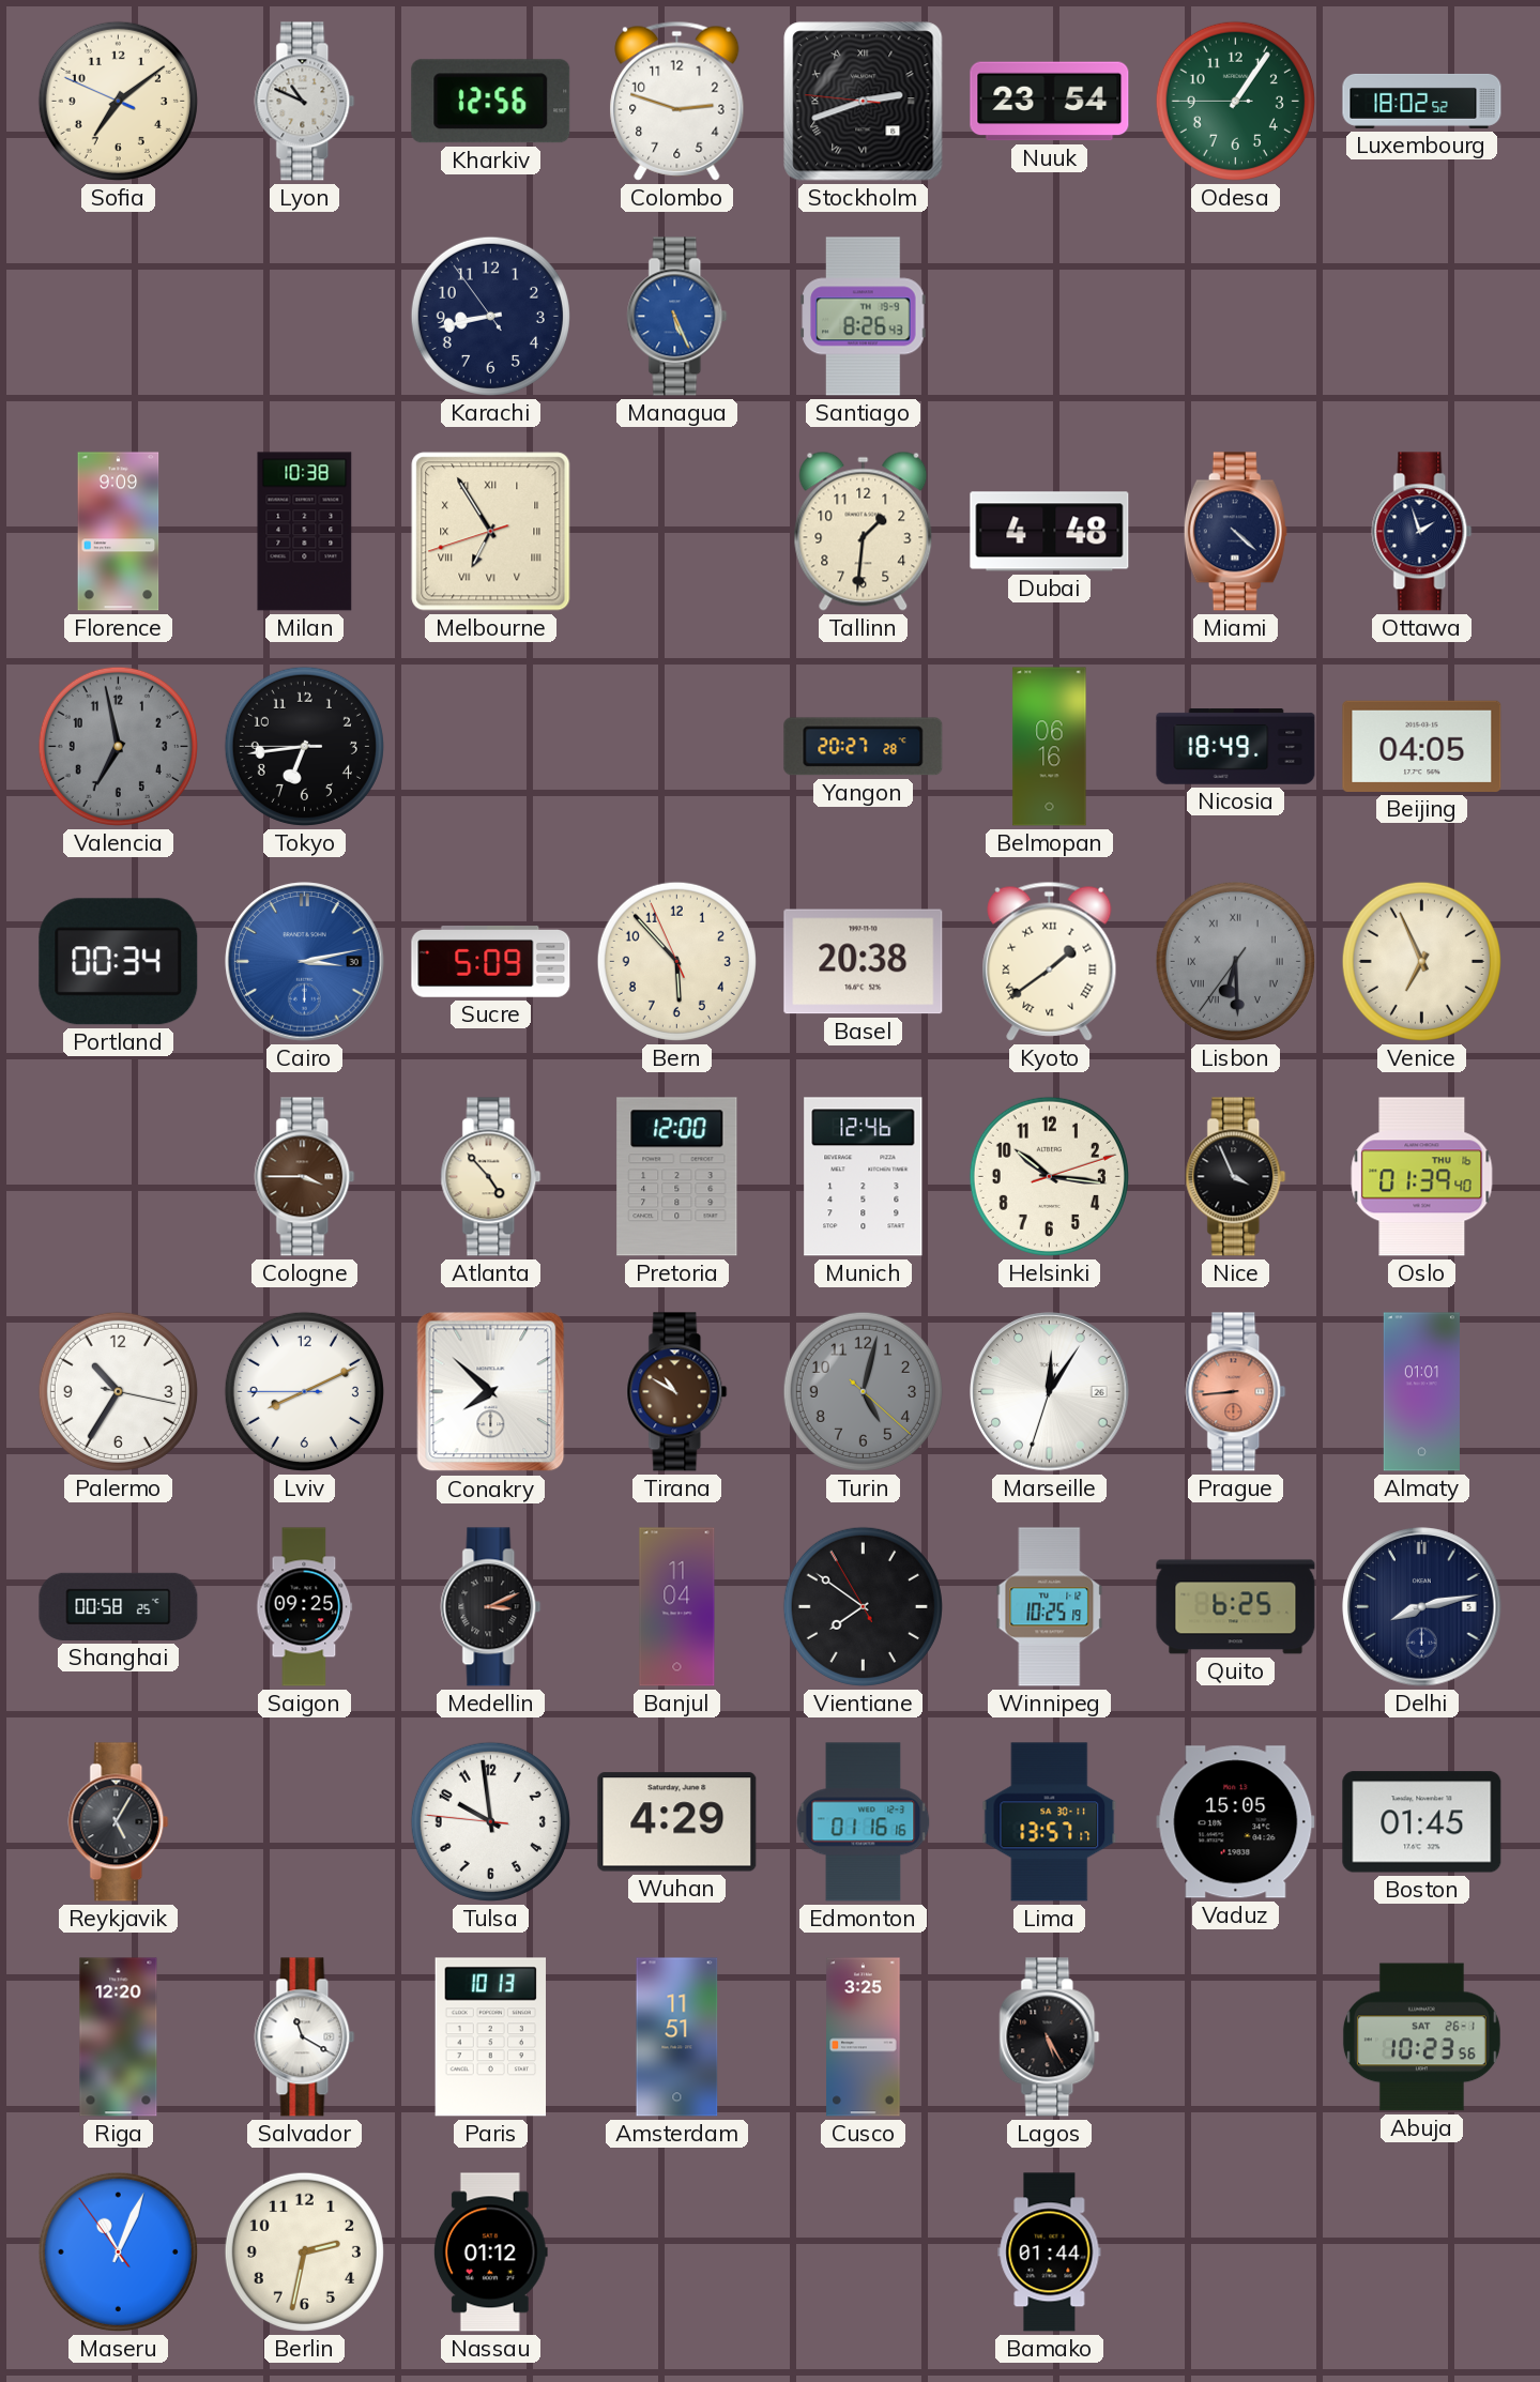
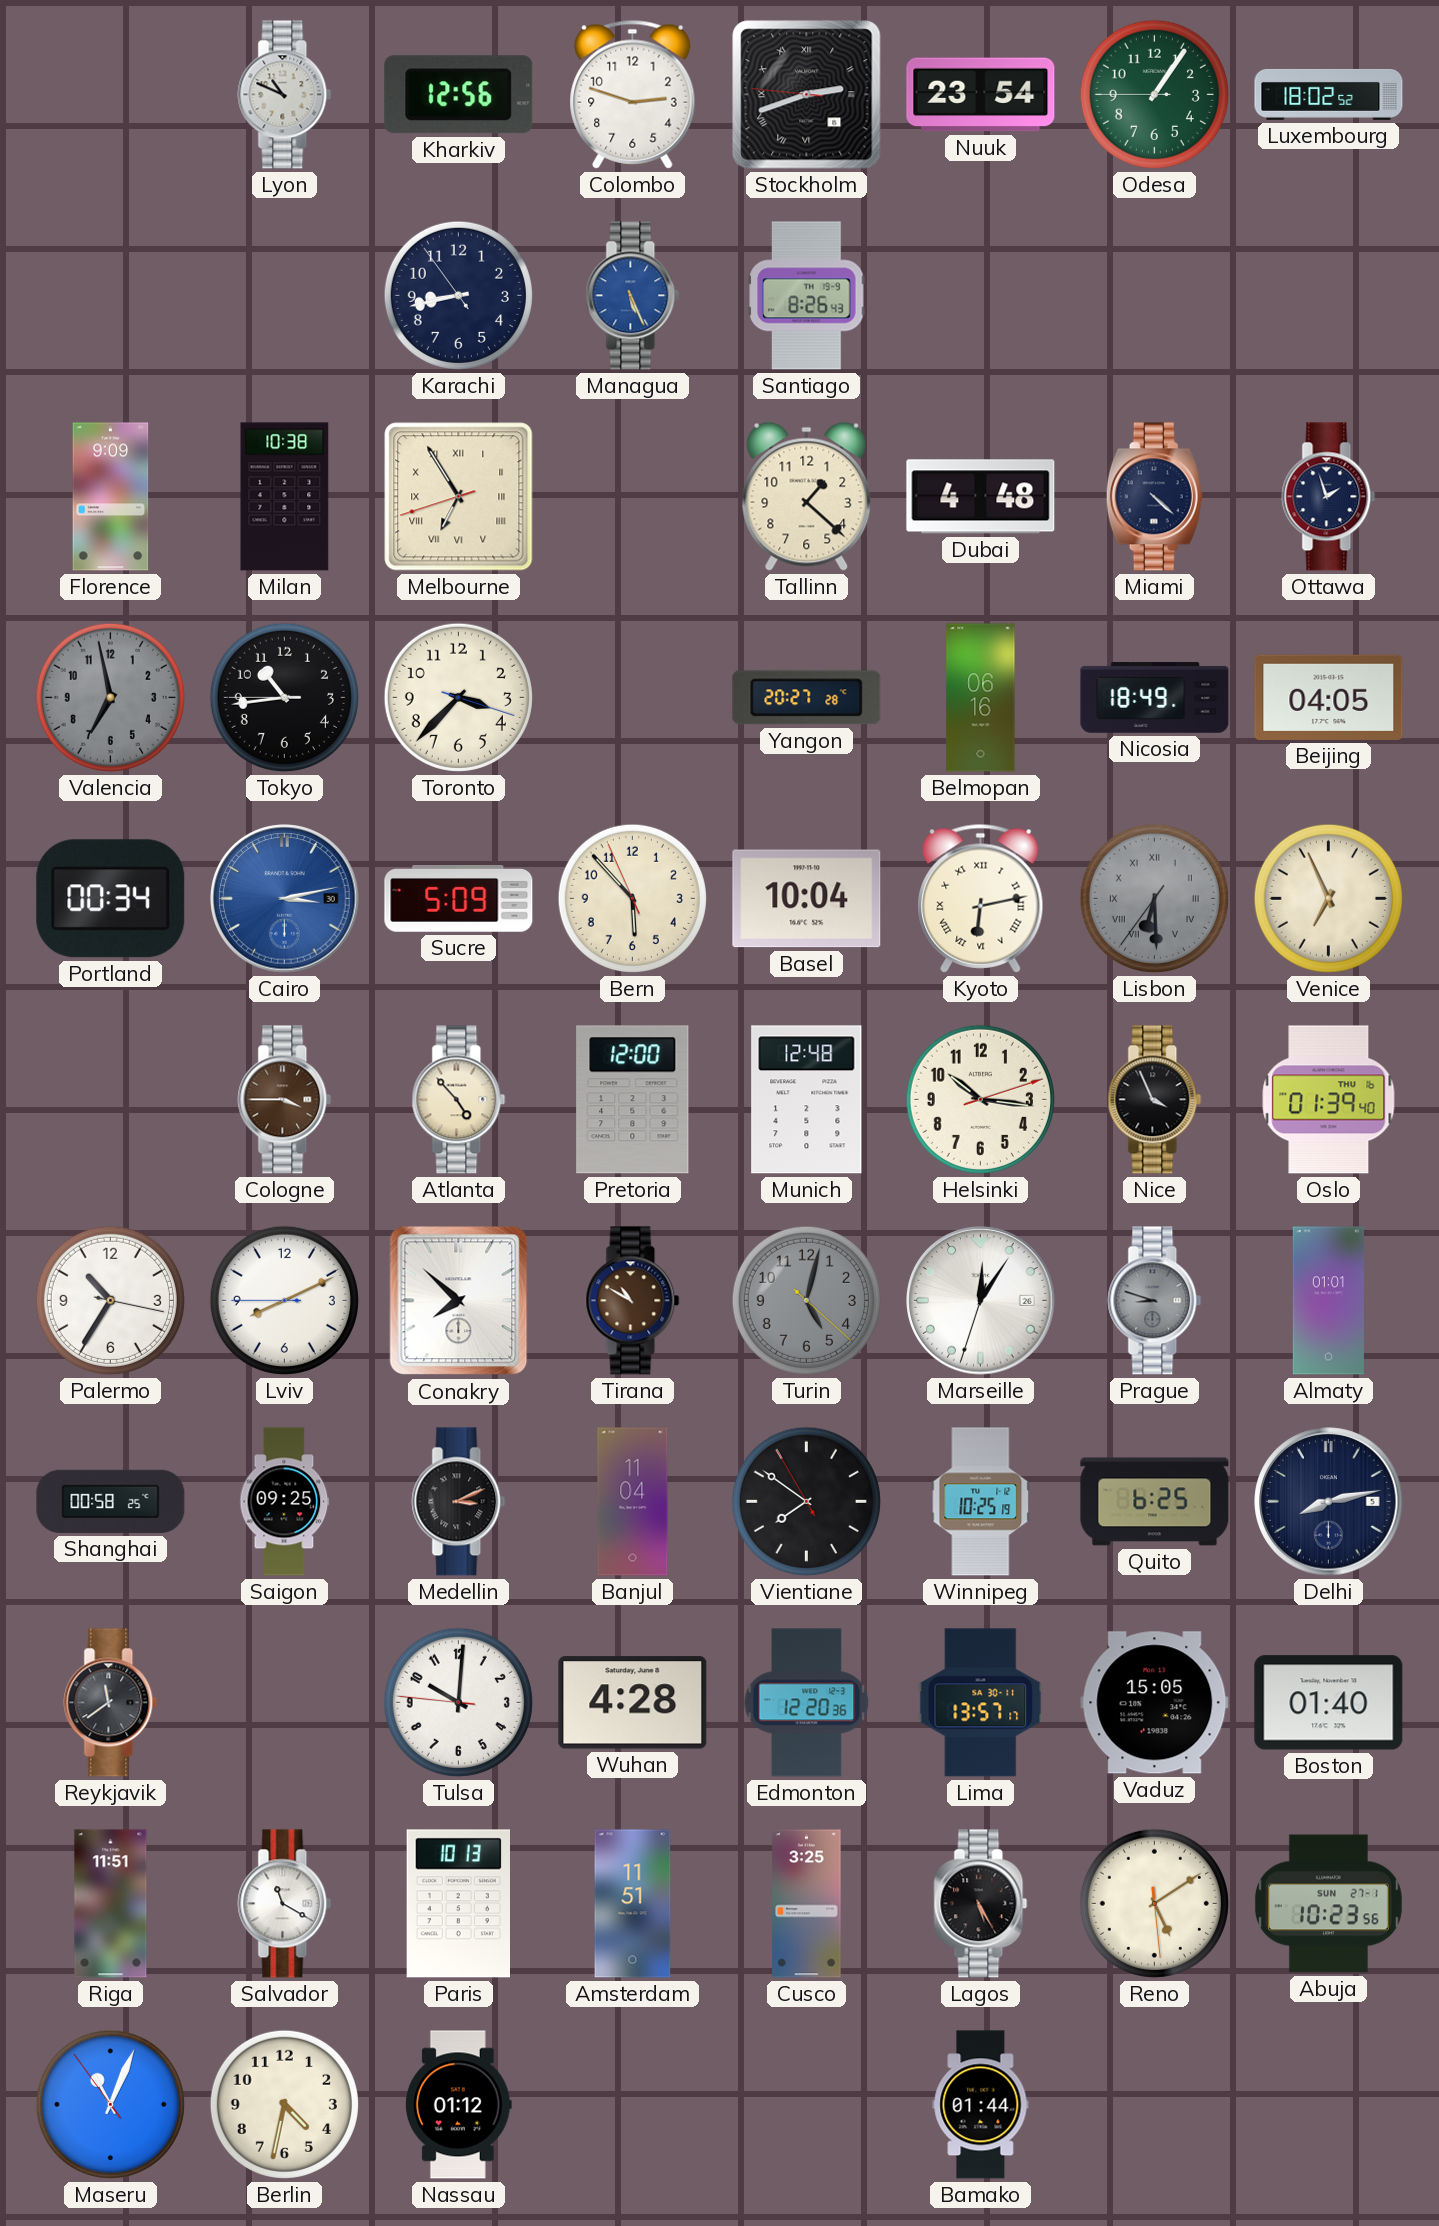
Sofia: 7:08 -> none (118, 101)
Tallinn: 1:31 -> 1:22 (807, 496)
Tokyo: 6:43 -> 10:43 (284, 697)
Toronto: none -> 3:37 (458, 697)
Basel: 20:38 -> 10:04 (807, 899)
Kyoto: 1:39 -> 6:13 (981, 898)
Munich: 12:46 -> 12:48 (807, 1100)
Prague: 8:44 -> 8:48 (1155, 1301)
Prague dial: salmon -> grey (1155, 1301)
Reykjavik: 5:05 -> 11:39 (111, 1703)
Tulsa: 9:58 -> 10:00 (458, 1702)
Wuhan: 4:29 -> 4:28 (633, 1703)
Edmonton: 01:16 -> 12:20 (807, 1703)
Boston: 01:45 -> 01:40 (1329, 1703)
Riga: 12:20 -> 11:51 (111, 1904)
Reno: none -> 5:09 (1154, 1903)
Abuja date: SAT 26-1 -> SUN 27-1 (1328, 1904)
Berlin: 2:32 -> 4:32 (284, 2104)
